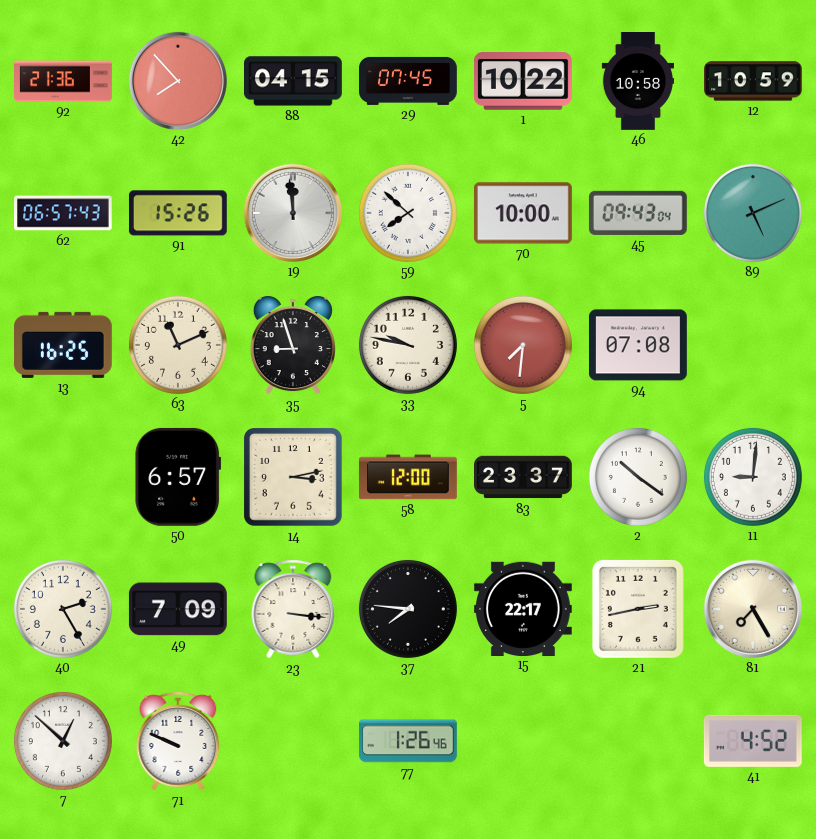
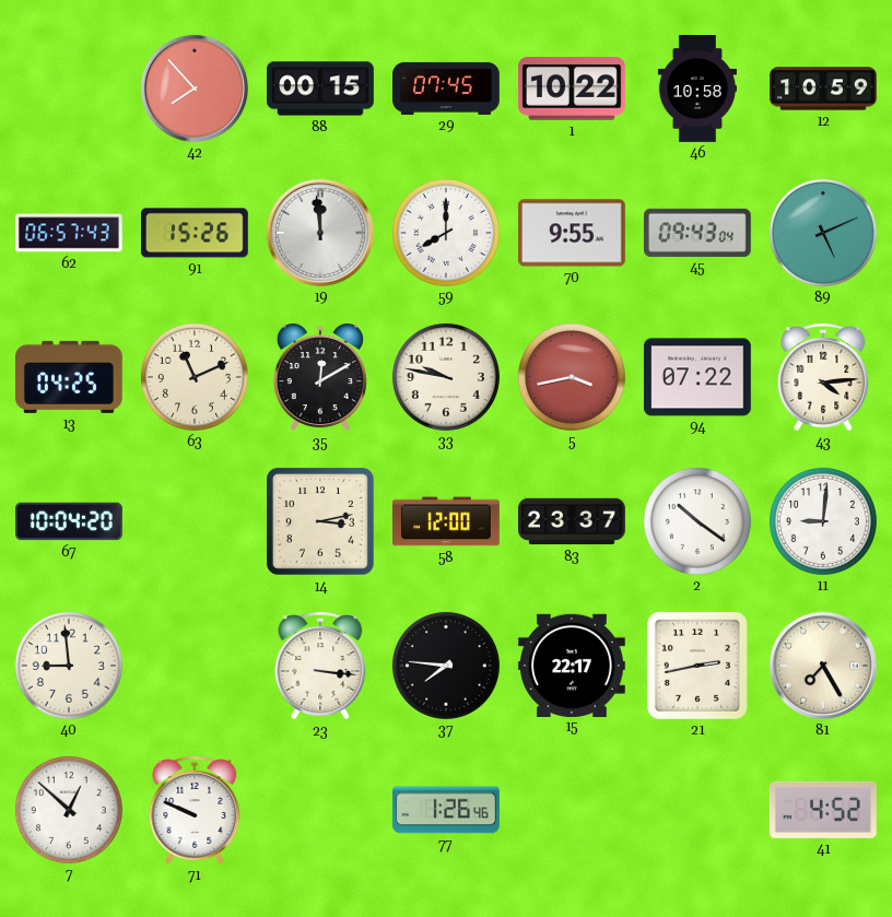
92: 21:36 -> none (64, 81)
88: 04:15 -> 00:15 (321, 89)
59: 7:52 -> 8:00 (446, 233)
70: 10:00 -> 9:55 (572, 233)
13: 16:25 -> 04:25 (69, 377)
35: 8:57 -> 12:10 (320, 377)
5: 7:31 -> 3:43 (572, 377)
94: 07:08 -> 07:22 (697, 377)
43: none -> 4:14 (823, 377)
67: none -> 10:04 (70, 521)
50: 6:57 -> none (178, 477)
40: 2:25 -> 8:59 (69, 666)
49: 7:09 -> none (178, 609)
